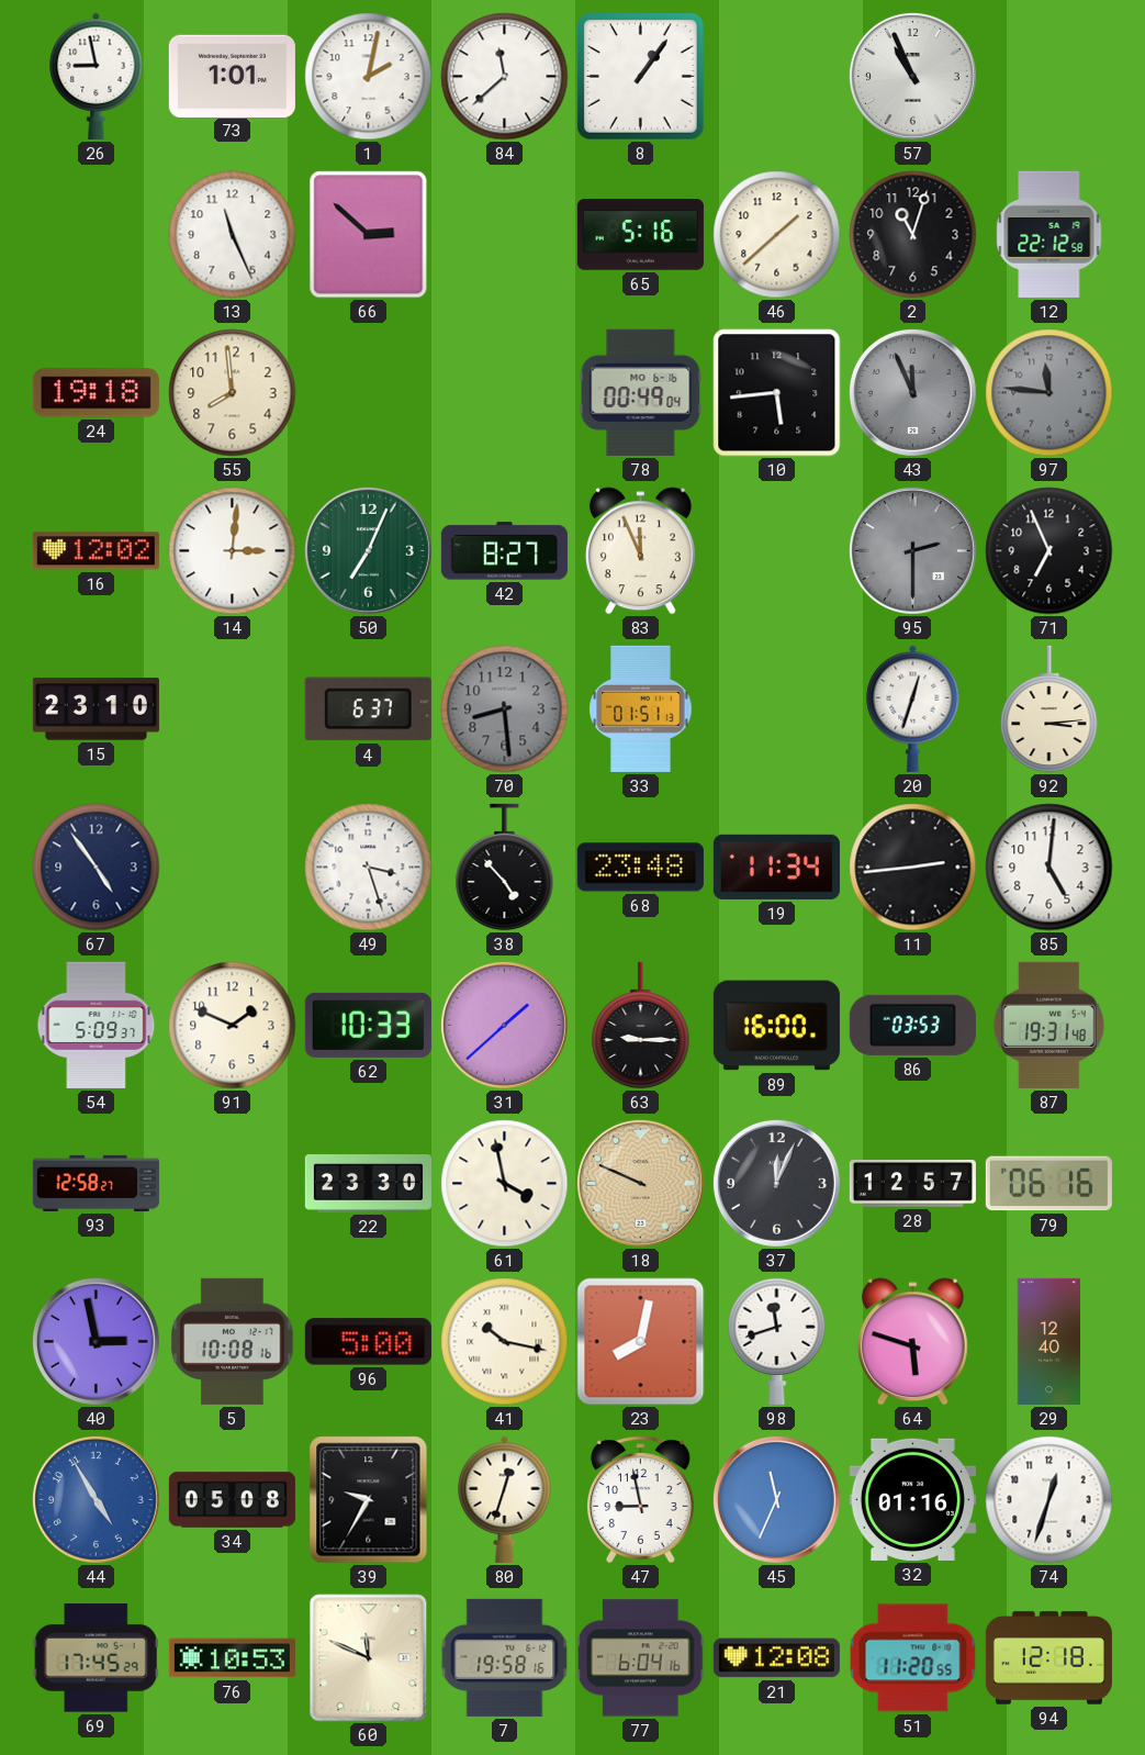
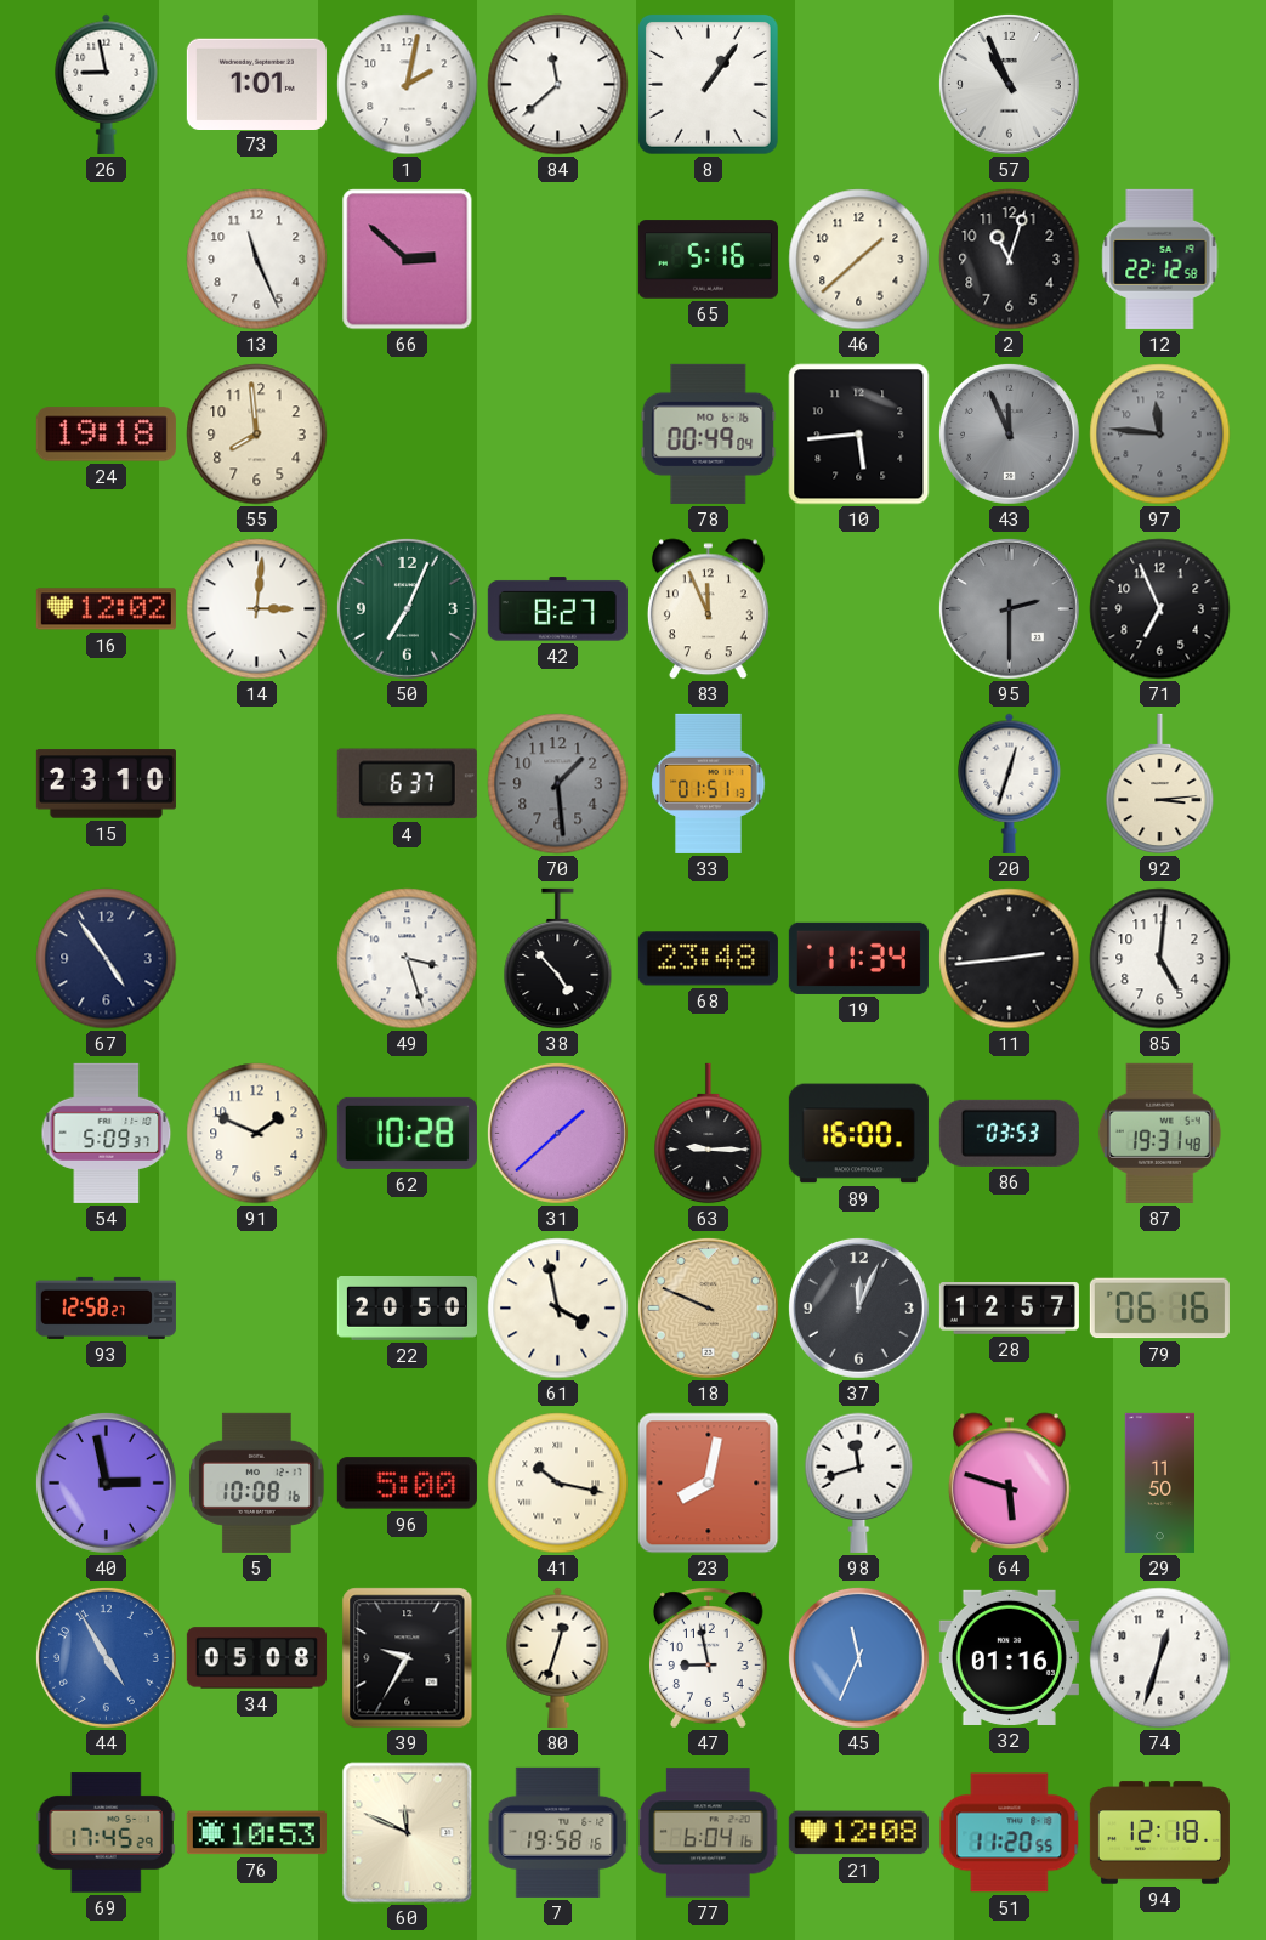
70: 8:29 -> 1:29 (558, 784)
62: 10:33 -> 10:28 (407, 1133)
22: 23:30 -> 20:50 (407, 1309)
29: 12:40 -> 11:50 (1159, 1482)
